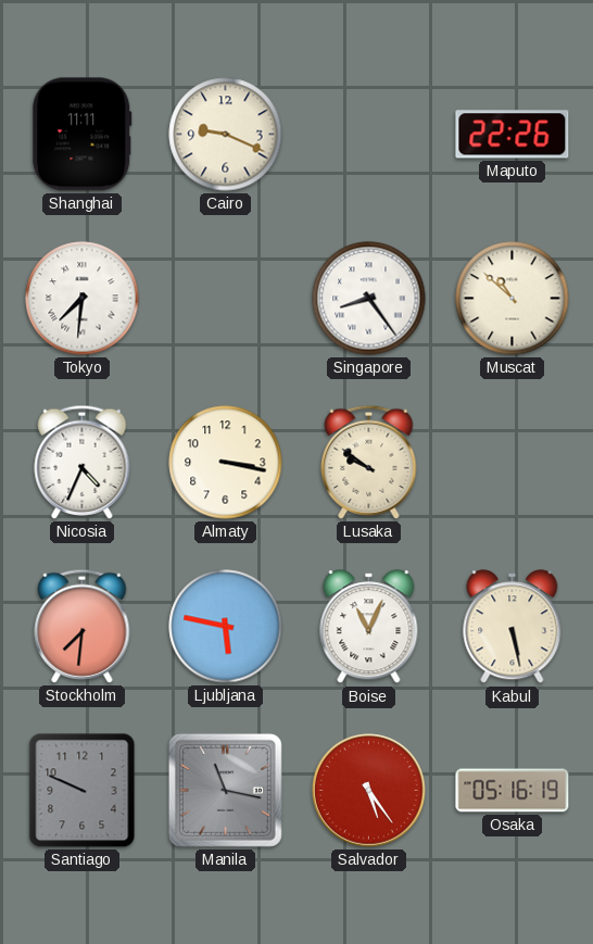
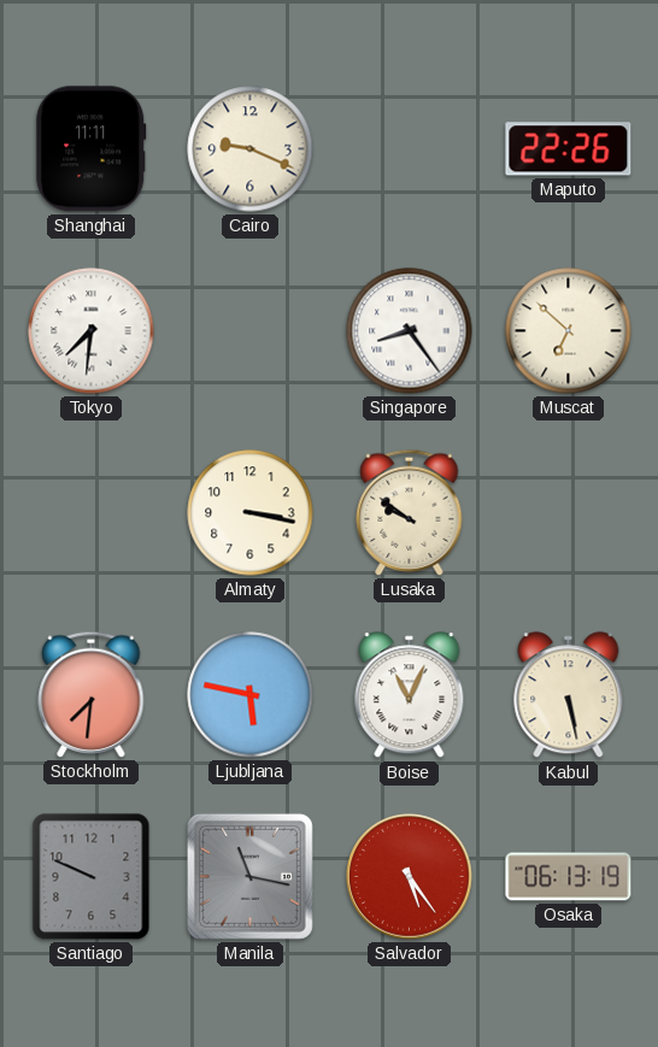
Muscat: 10:52 -> 6:52 (569, 331)
Nicosia: 4:34 -> none (83, 462)
Osaka: 05:16 -> 06:13 (569, 877)
